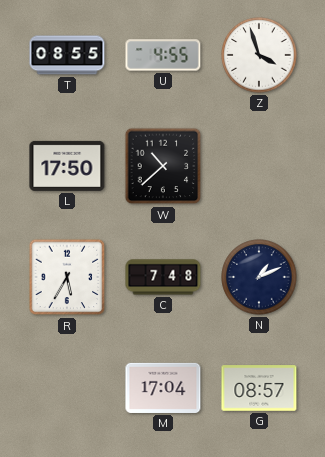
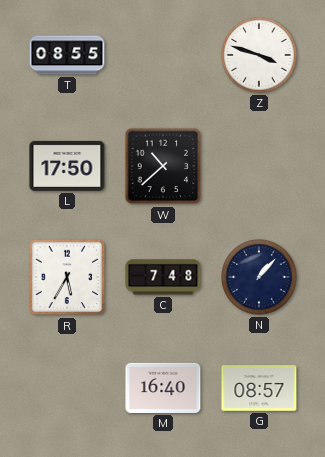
U: 4:55 -> none (163, 55)
Z: 3:57 -> 3:48 (259, 55)
N: 1:11 -> 1:07 (259, 277)
M: 17:04 -> 16:40 (163, 388)
